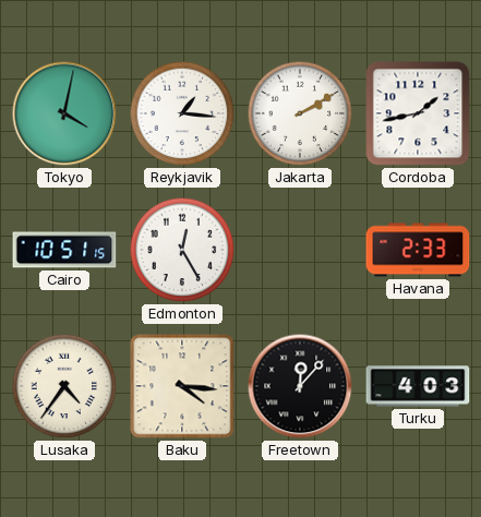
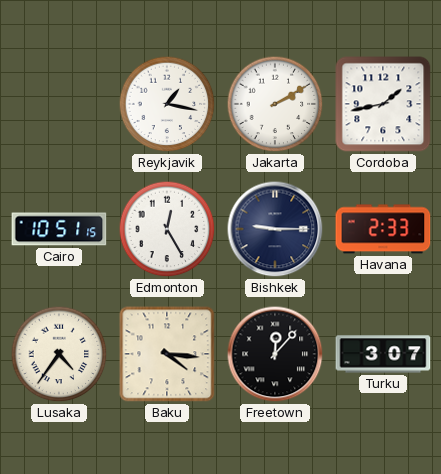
Tokyo: 4:02 -> none (64, 113)
Reykjavik: 1:16 -> 1:17 (167, 104)
Bishkek: none -> 9:15 (275, 229)
Turku: 4:03 -> 3:07 (383, 354)
